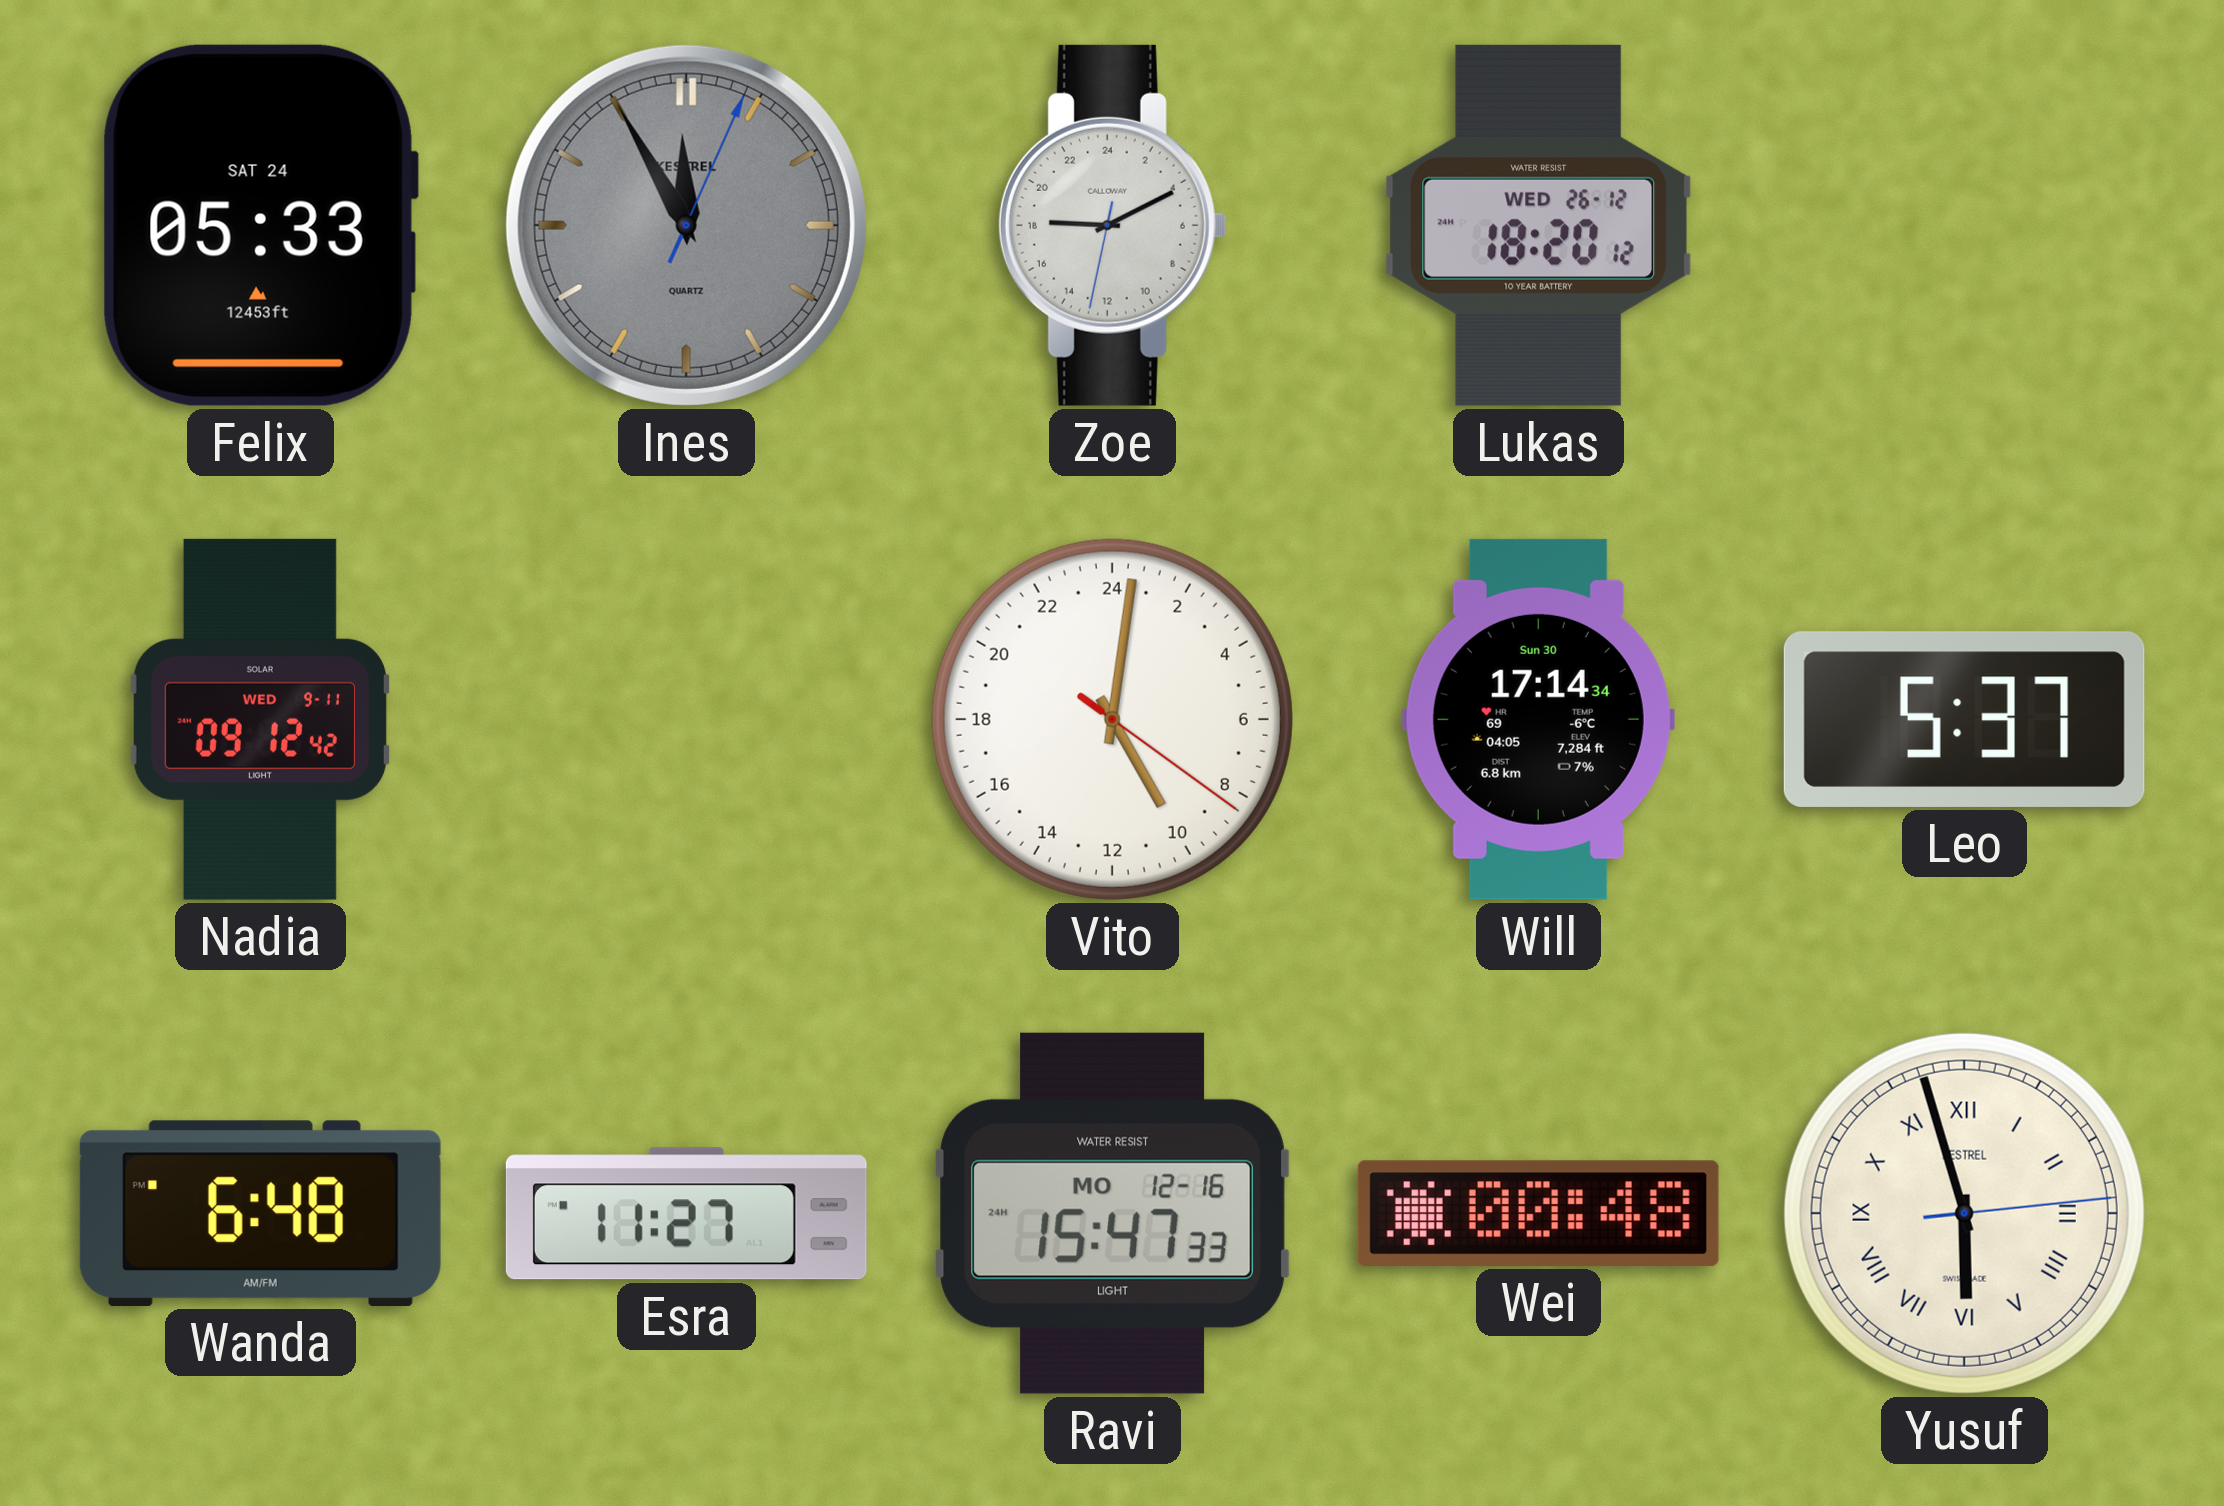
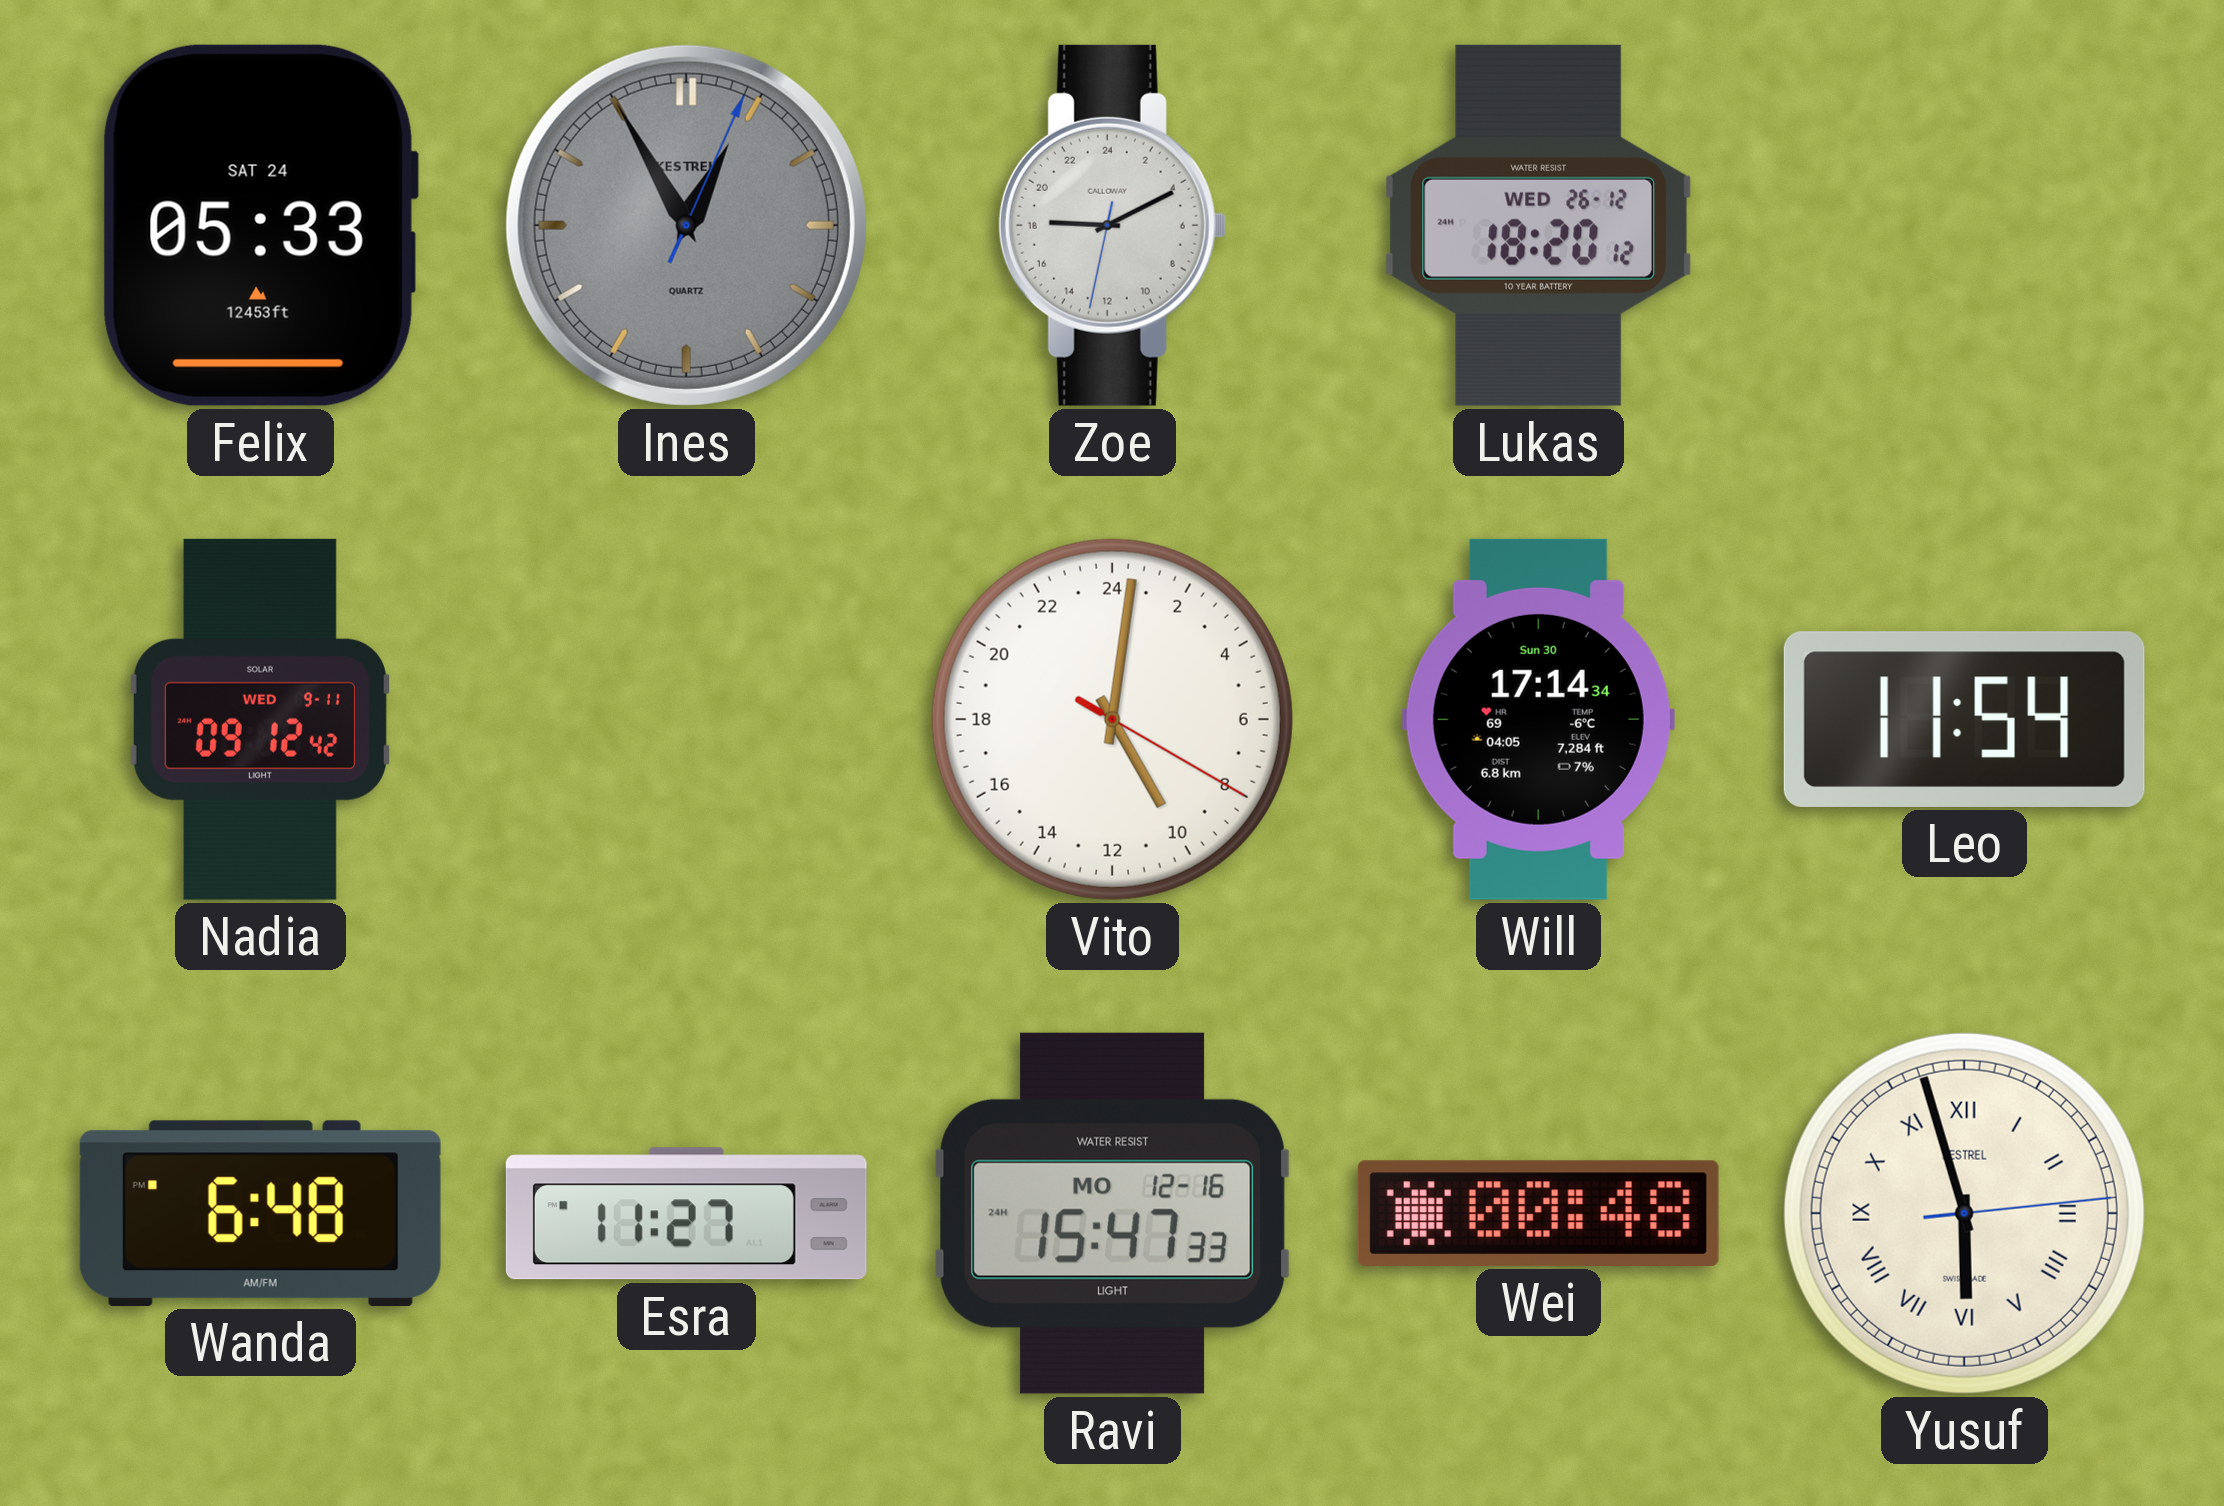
Ines: 11:55 -> 12:55 (686, 225)
Vito: 10:01:21 -> 10:01:20 (1112, 719)
Leo: 5:37 -> 11:54 (1964, 719)
